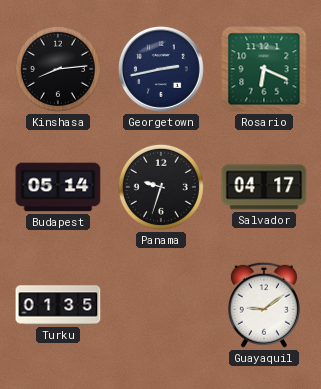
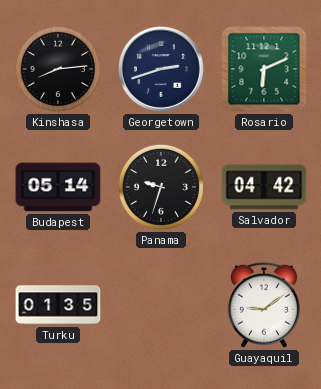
Georgetown: 2:43 -> 2:42 (161, 69)
Rosario: 6:19 -> 6:11 (264, 69)
Salvador: 04:17 -> 04:42 (264, 187)
